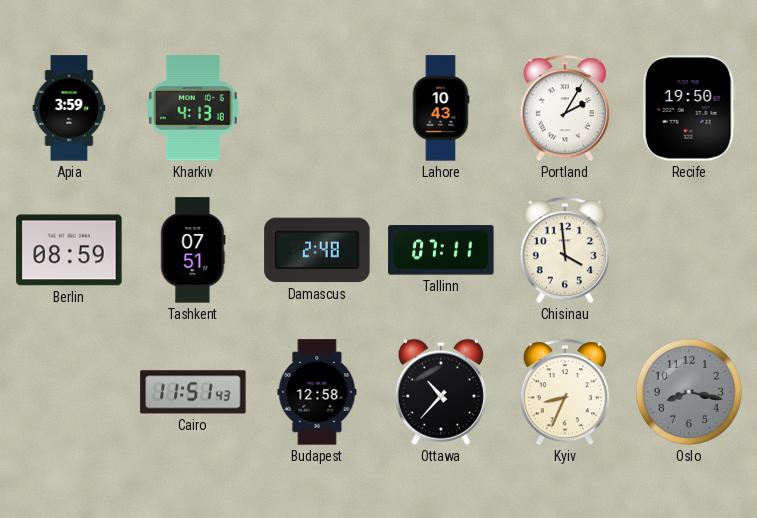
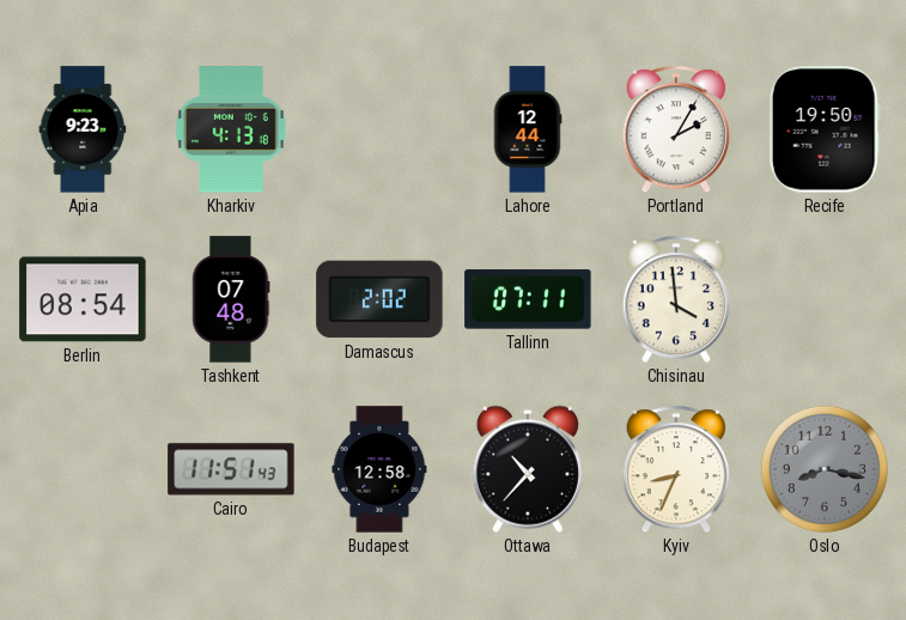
Apia: 3:59 -> 9:23 (83, 129)
Lahore: 10:43 -> 12:44 (528, 129)
Berlin: 08:59 -> 08:54 (83, 299)
Tashkent: 07:51 -> 07:48 (231, 299)
Damascus: 2:48 -> 2:02 (379, 299)
